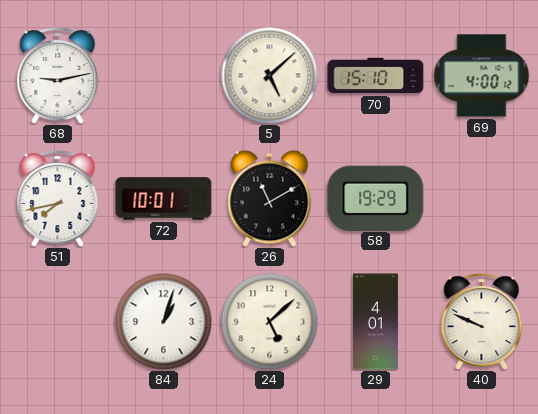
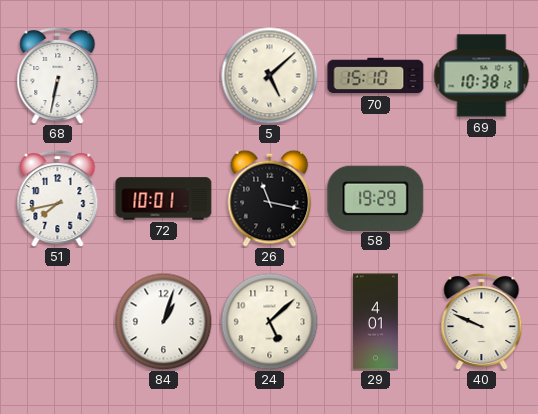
68: 9:13 -> 6:32 (58, 75)
69: 4:00 -> 10:38 (482, 76)
26: 11:10 -> 11:17 (270, 198)
